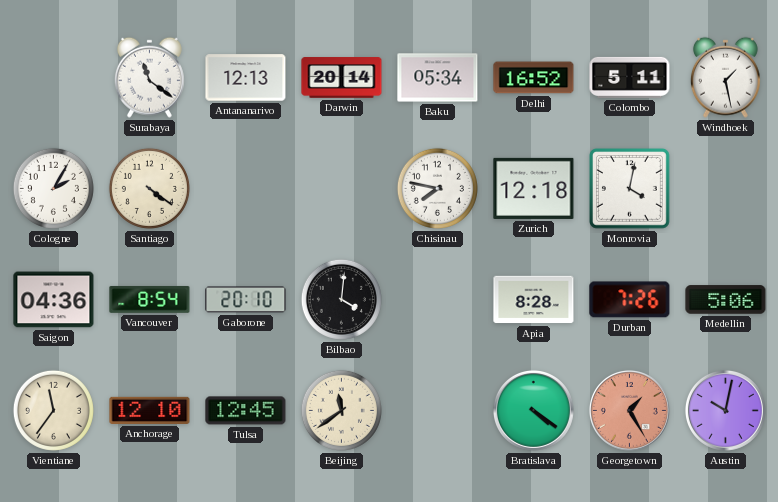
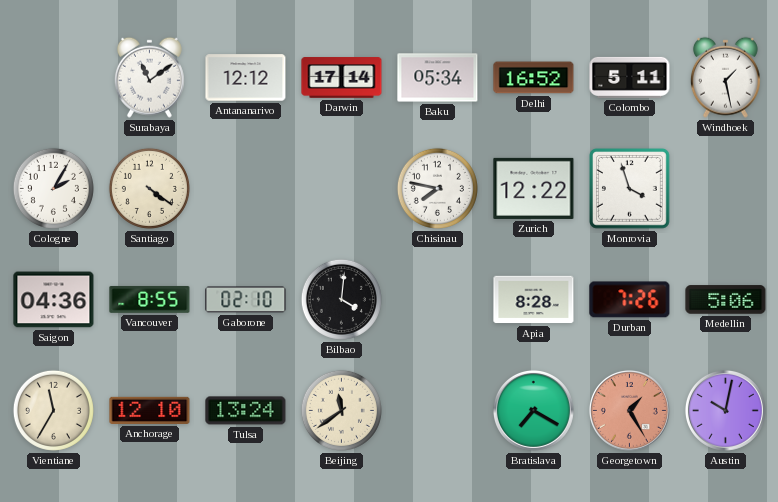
Surabaya: 11:21 -> 11:09 (149, 77)
Antananarivo: 12:13 -> 12:12 (246, 78)
Darwin: 20:14 -> 17:14 (342, 78)
Zurich: 12:18 -> 12:22 (534, 188)
Monrovia: 4:02 -> 3:57 (629, 188)
Vancouver: 8:54 -> 8:55 (150, 299)
Gaborone: 20:10 -> 02:10 (246, 300)
Vientiane: 11:36 -> 11:35 (53, 410)
Tulsa: 12:45 -> 13:24 (246, 411)
Bratislava: 4:21 -> 7:20 (533, 410)
